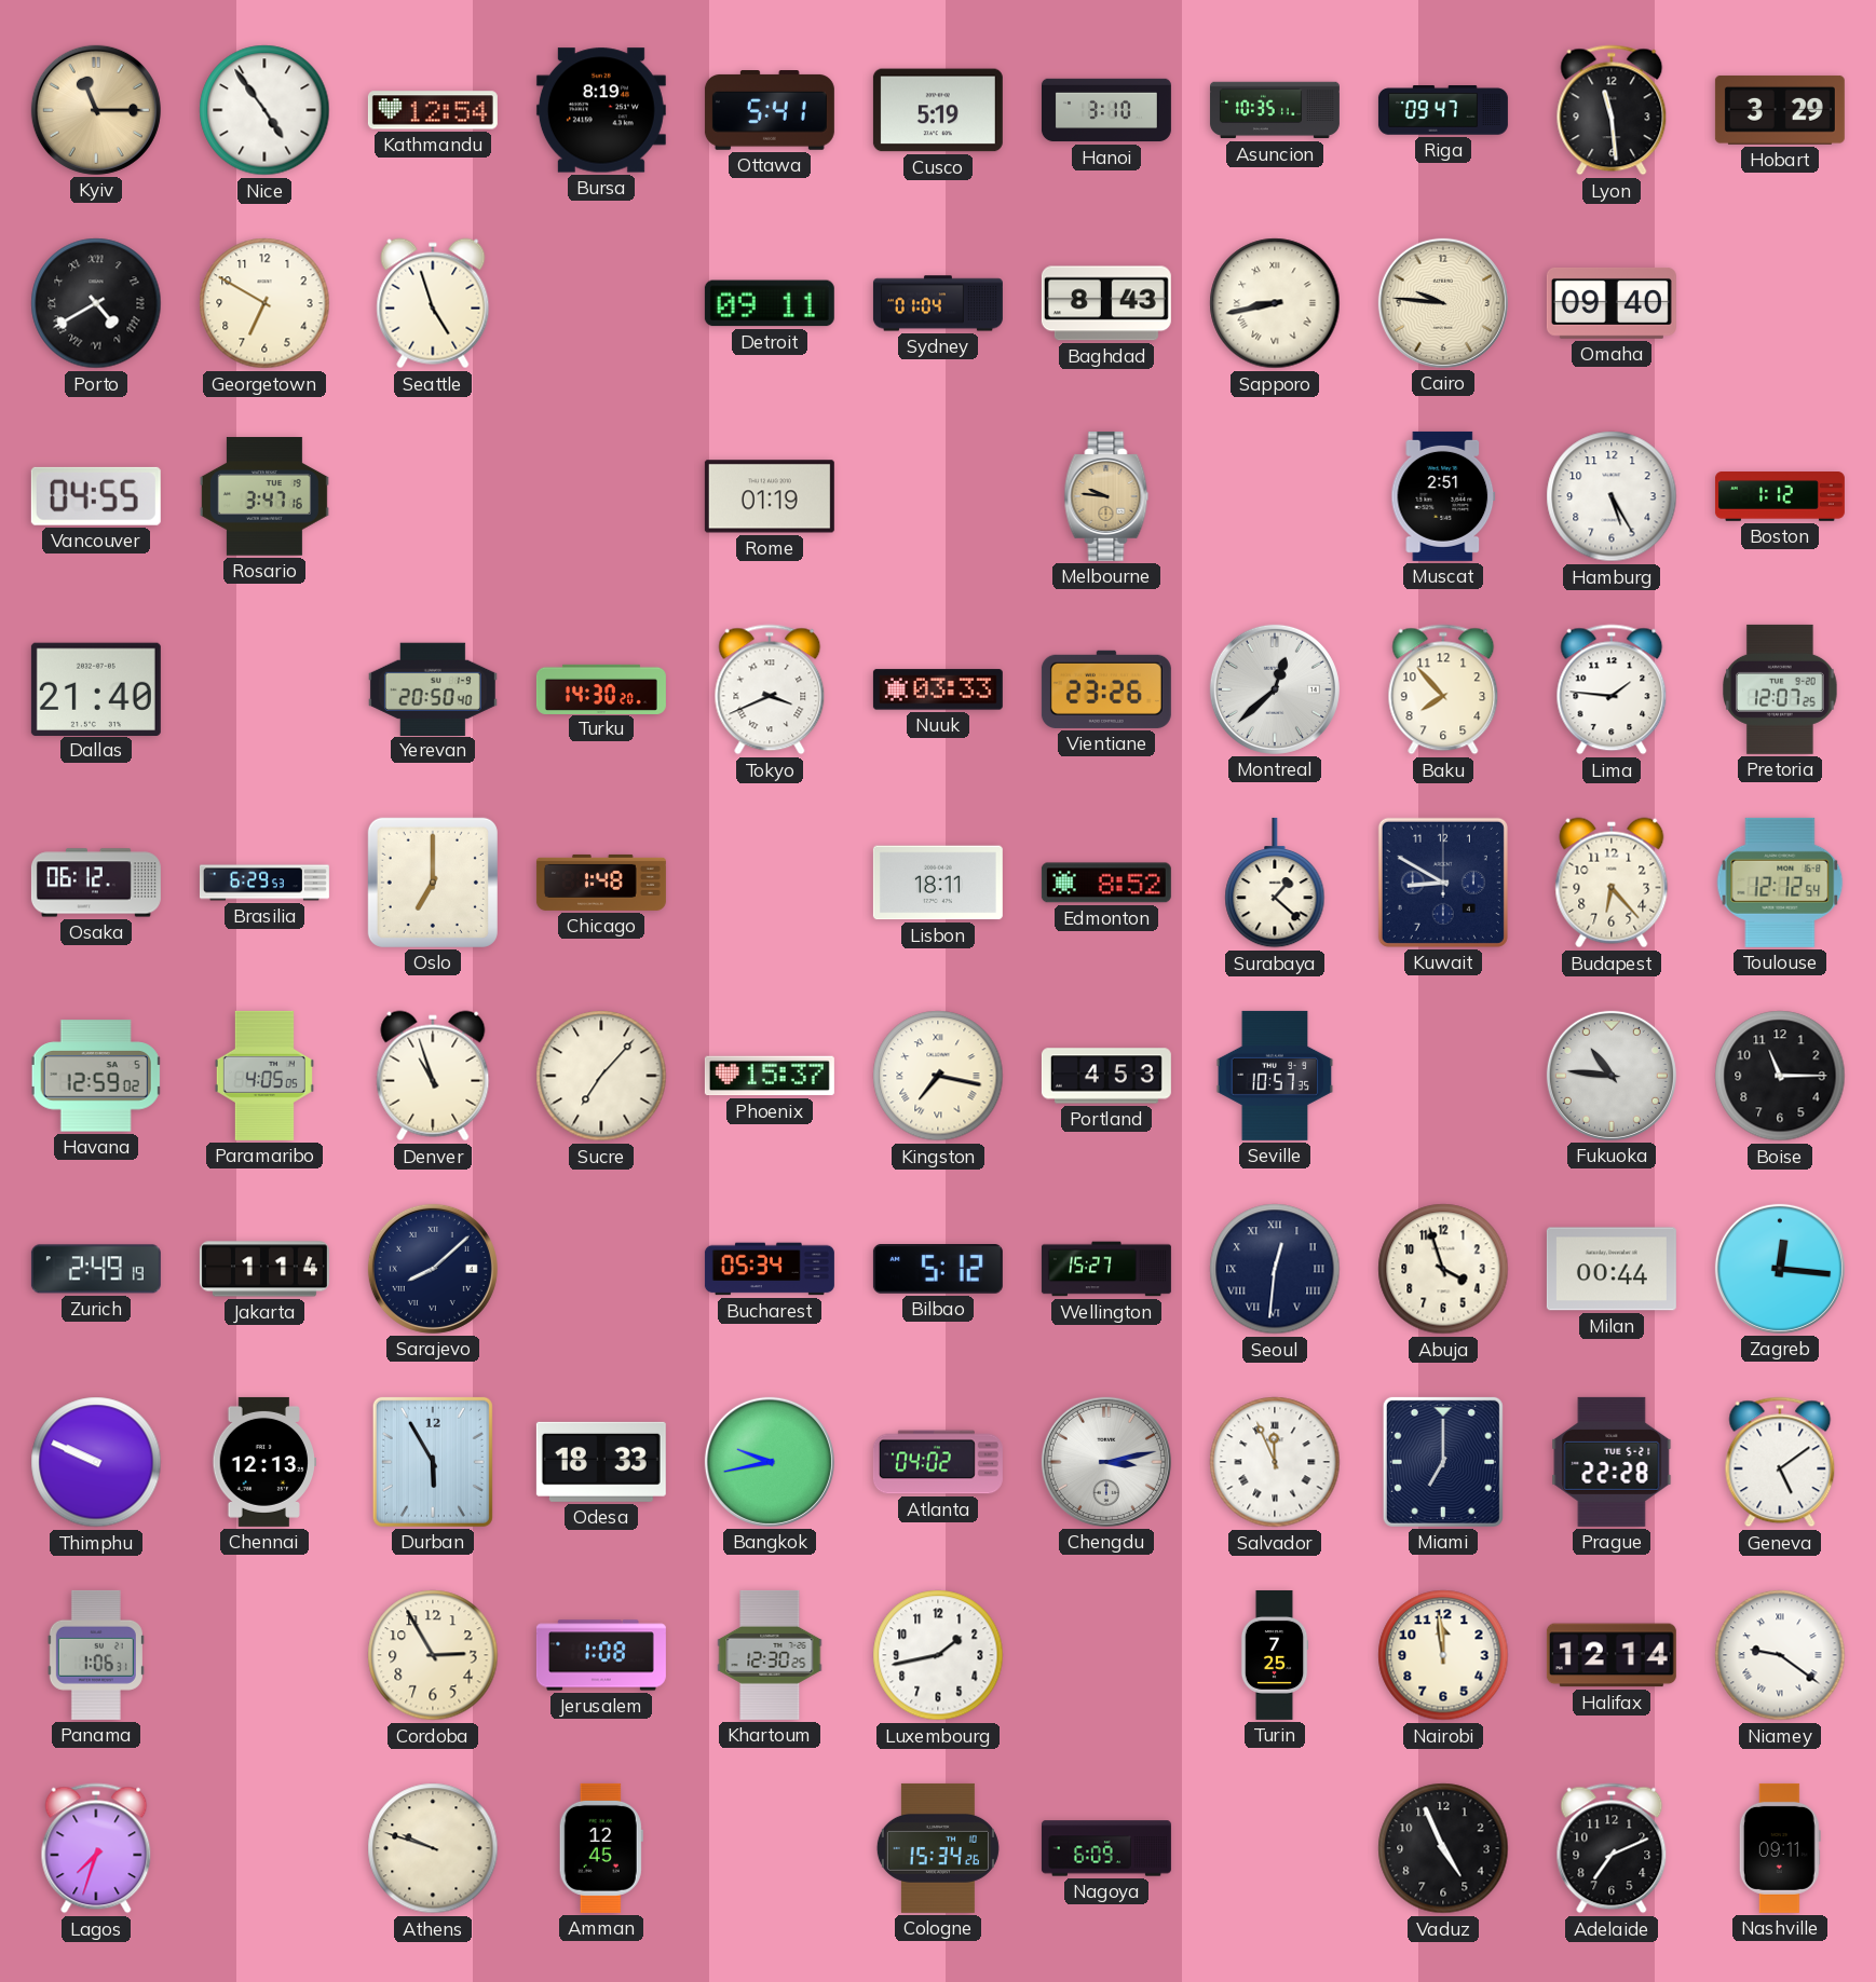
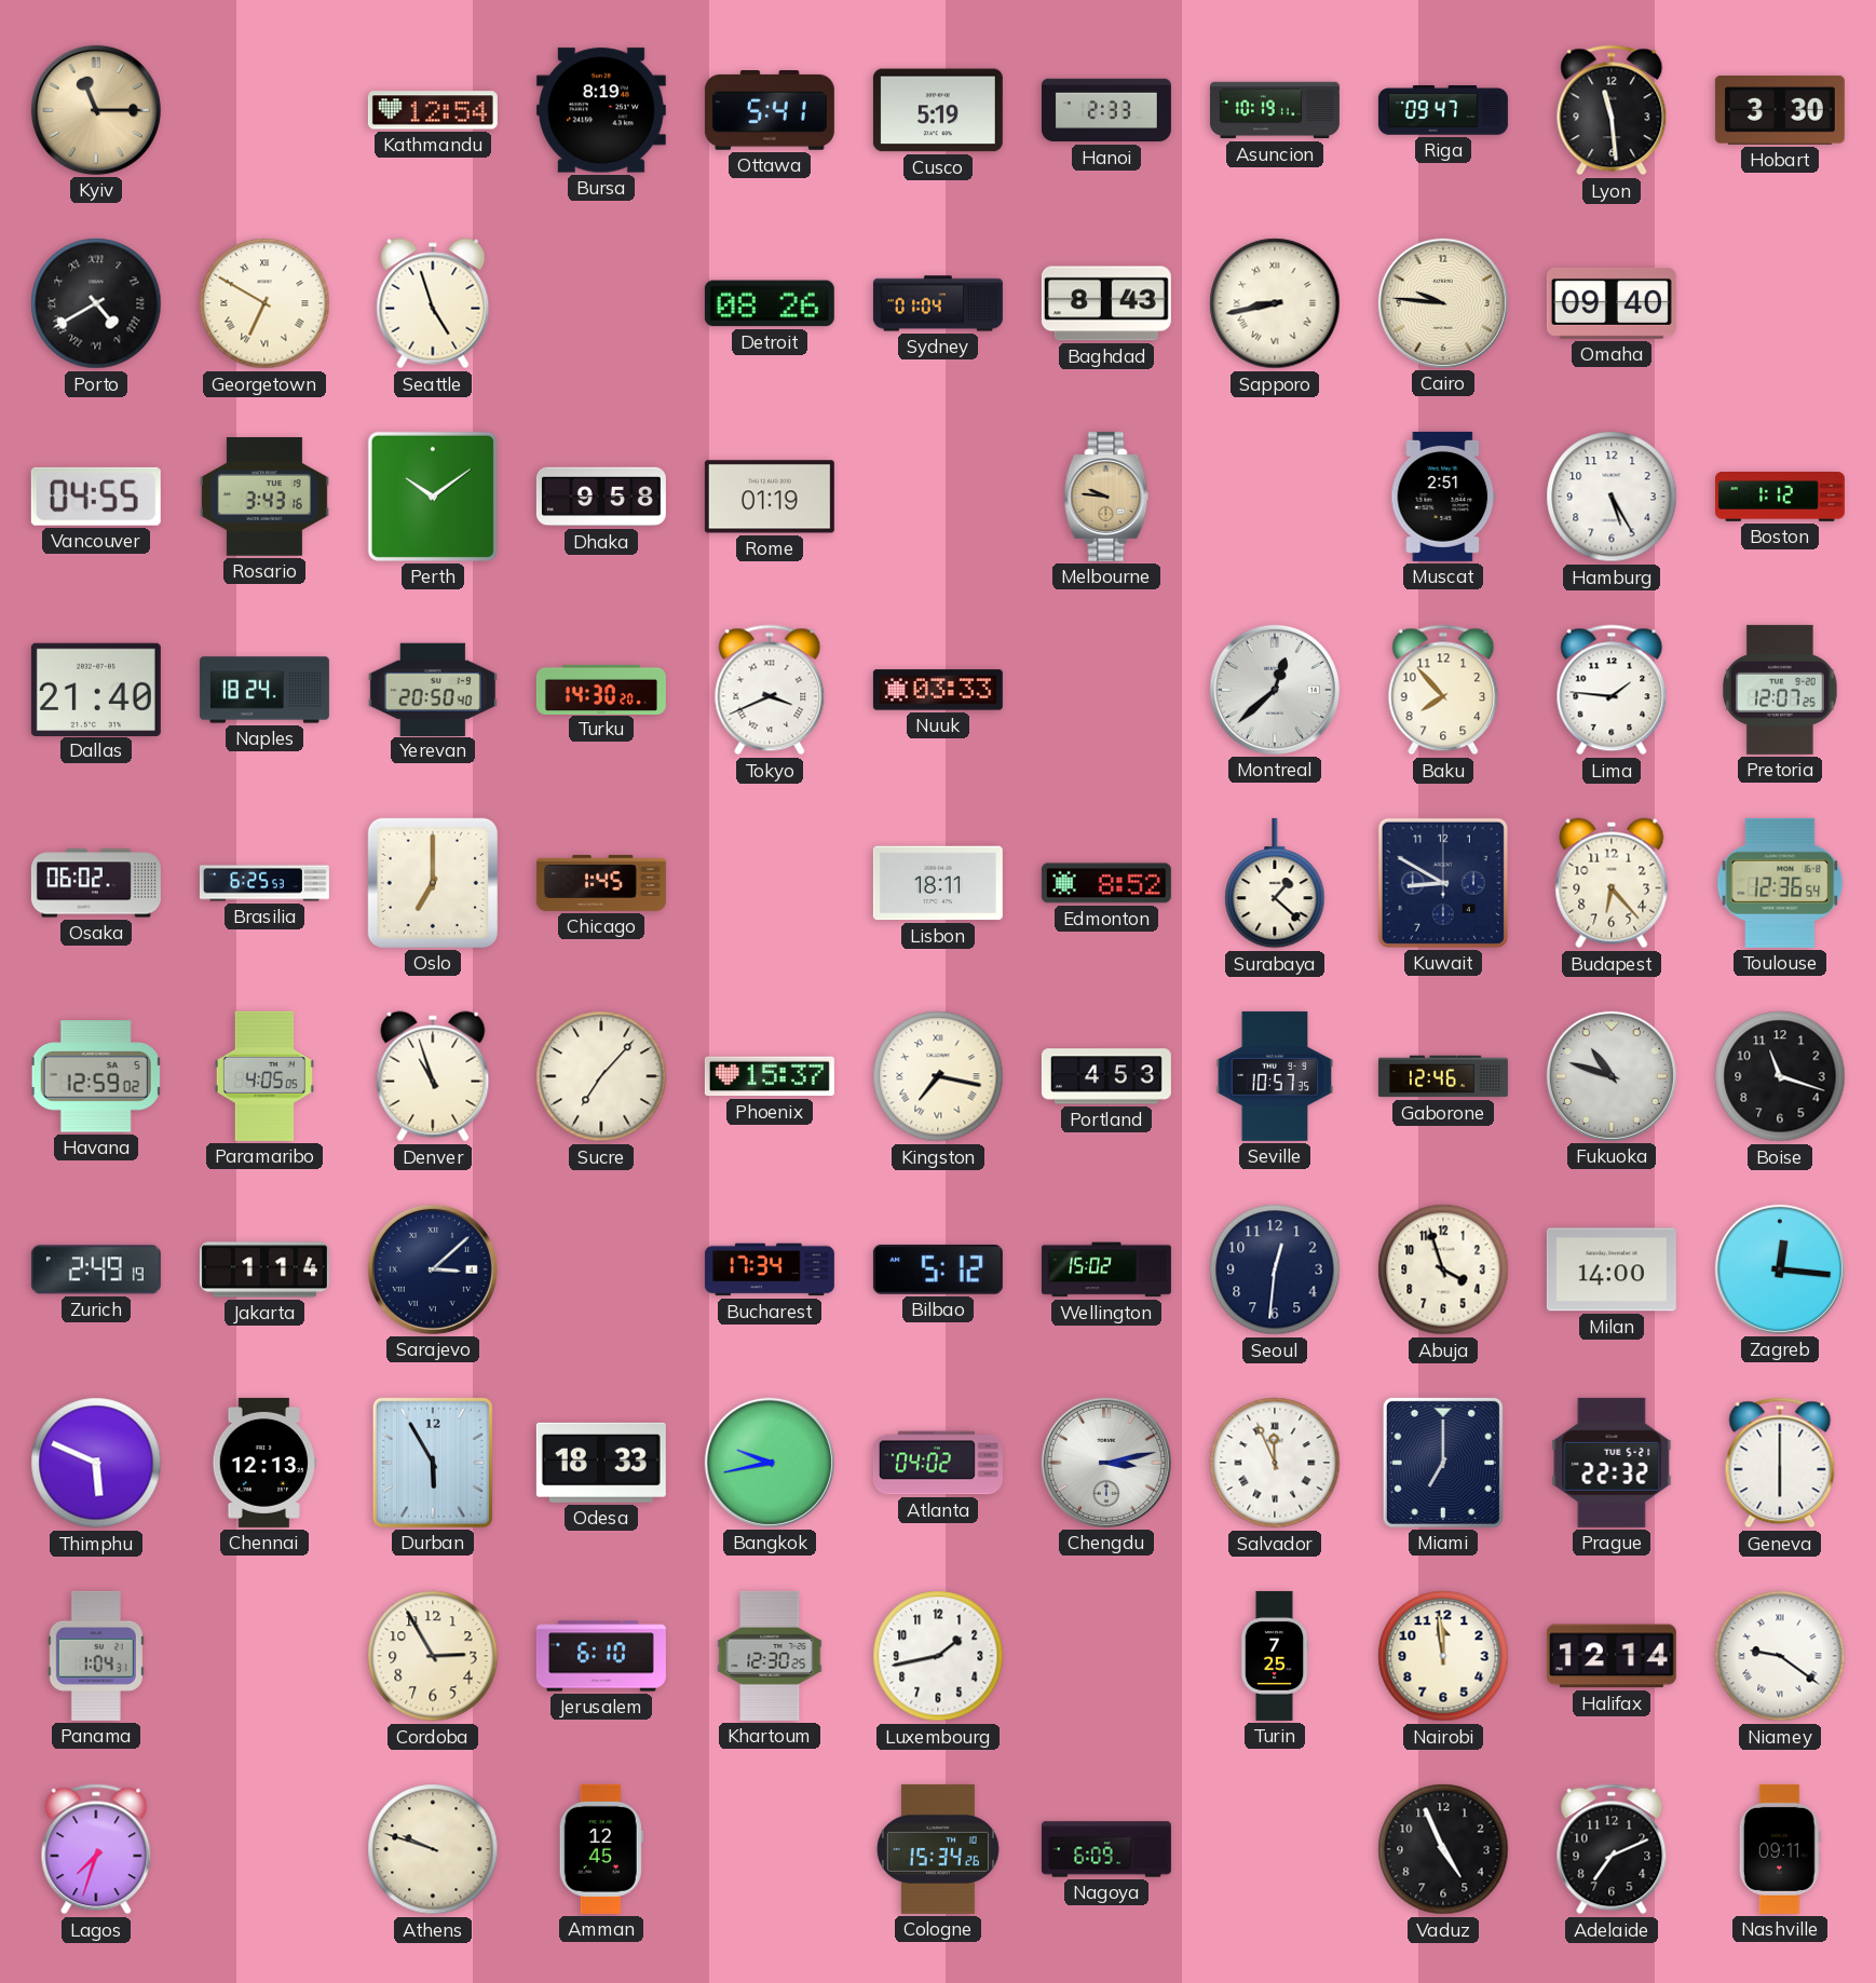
Nice: 4:54 -> none (264, 110)
Hanoi: 3:10 -> 2:33 (1106, 110)
Asuncion: 10:35 -> 10:19 (1275, 110)
Hobart: 3:29 -> 3:30 (1780, 110)
Georgetown numerals: Arabic -> Roman (264, 303)
Detroit: 09:11 -> 08:26 (770, 303)
Rosario: 3:47 -> 3:43 (264, 497)
Perth: none -> 10:09 (433, 497)
Dhaka: none -> 9:58 (601, 497)
Naples: none -> 18:24 (264, 690)
Vientiane: 23:26 -> none (1106, 689)
Osaka: 06:12 -> 06:02 (96, 883)
Brasilia: 6:29 -> 6:25 (264, 883)
Chicago: 1:48 -> 1:45 (601, 883)
Toulouse: 12:12 -> 12:36 (1780, 883)
Gaborone: none -> 12:46 (1443, 1076)
Fukuoka: 10:46 -> 10:48 (1612, 1076)
Boise: 11:15 -> 11:18 (1780, 1076)
Sarajevo: 8:08 -> 3:08 (433, 1269)
Bucharest: 05:34 -> 17:34 (770, 1269)
Wellington: 15:27 -> 15:02 (1106, 1269)
Seoul numerals: Roman -> Arabic (1275, 1269)
Milan: 00:44 -> 14:00 (1612, 1269)
Thimphu: 9:49 -> 5:49 (96, 1463)
Prague: 22:28 -> 22:32 (1612, 1463)
Geneva: 5:09 -> 6:00 (1780, 1463)
Panama: 1:06 -> 1:04 (96, 1656)
Jerusalem: 1:08 -> 6:10 (601, 1656)
